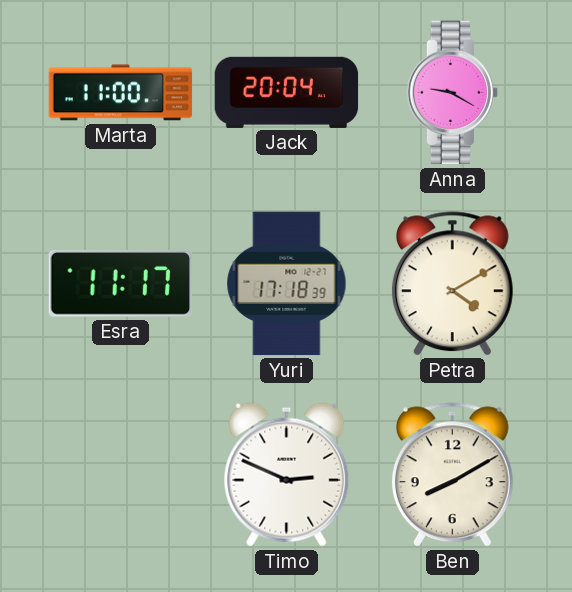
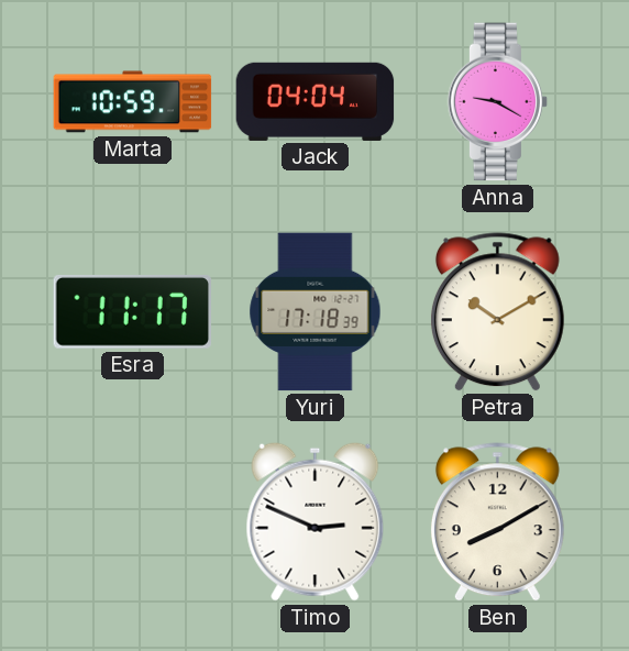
Marta: 11:00 -> 10:59 (133, 102)
Jack: 20:04 -> 04:04 (316, 101)
Petra: 4:10 -> 10:10 (497, 312)
